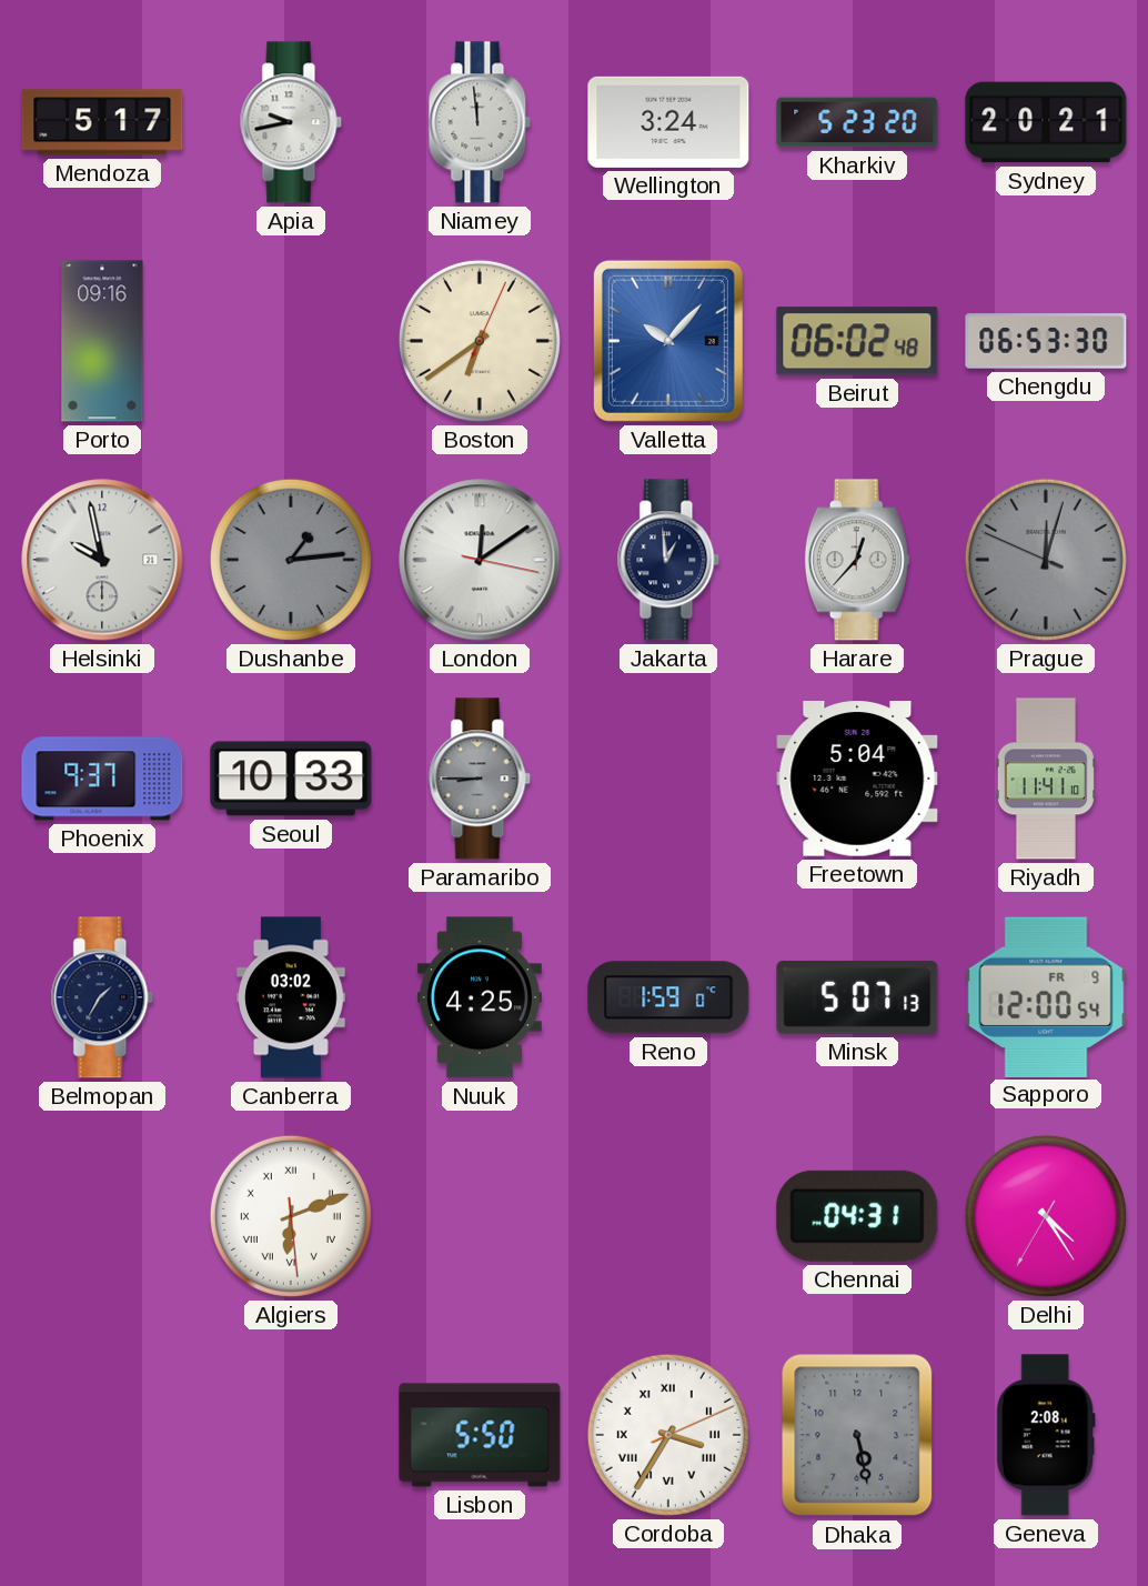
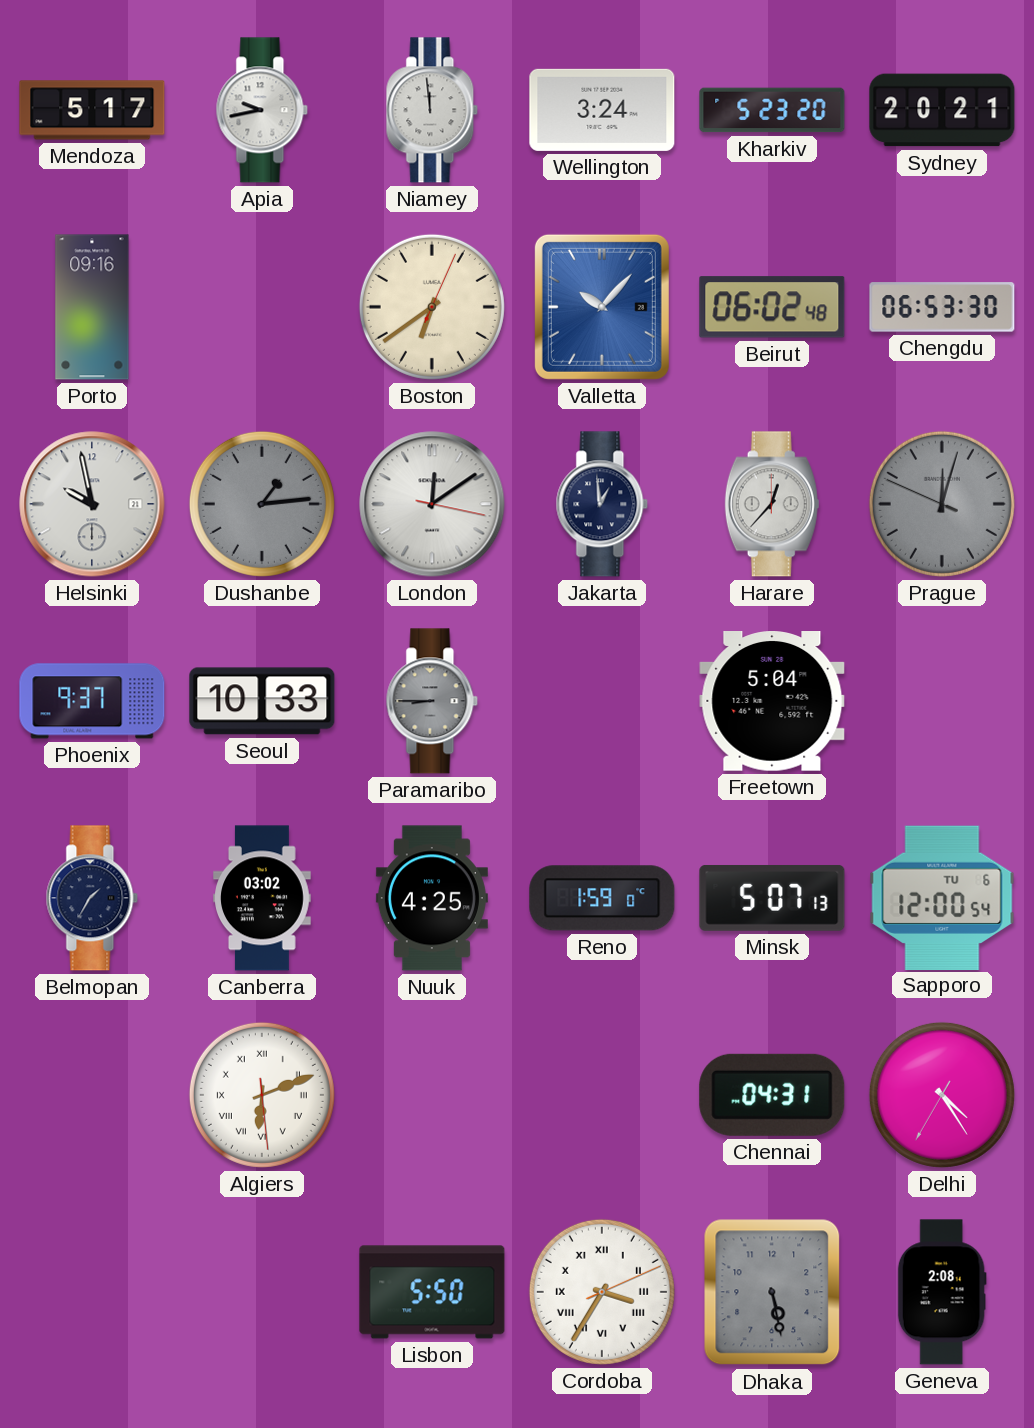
Riyadh: 11:41 -> none (1046, 779)
Sapporo date: FR 9 -> TU 6 (942, 897)
